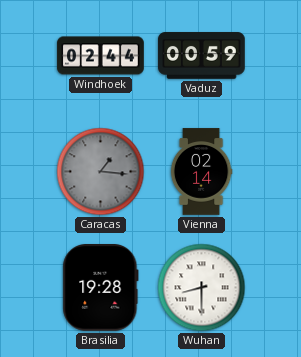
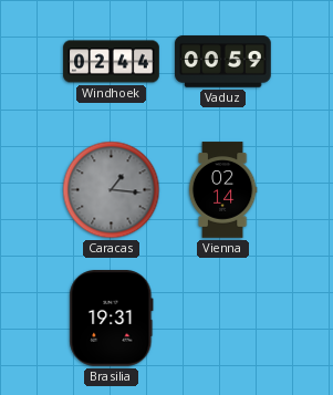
Brasilia: 19:28 -> 19:31 (112, 319)
Wuhan: 8:30 -> none (202, 288)
